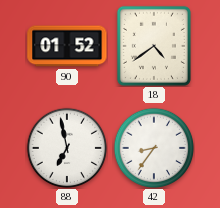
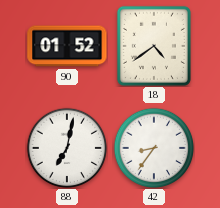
88: 6:58 -> 7:02 (67, 148)
